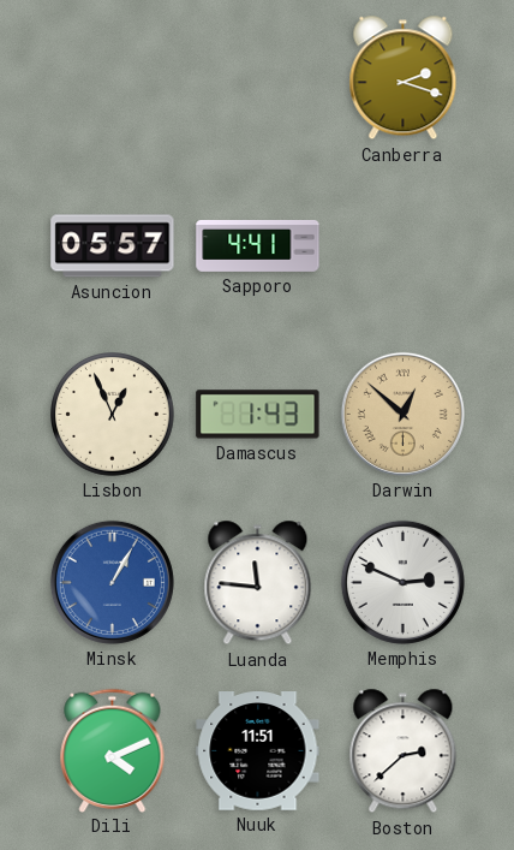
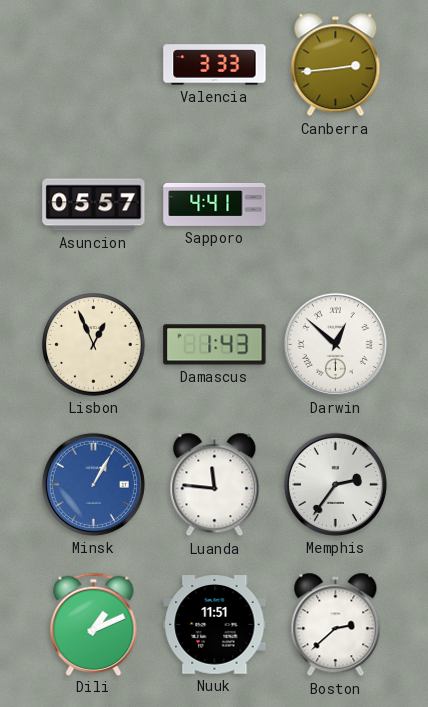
Valencia: none -> 3:33 (215, 65)
Canberra: 2:18 -> 2:44 (336, 65)
Darwin dial: champagne -> white (335, 344)
Memphis: 2:49 -> 2:36 (335, 484)
Dili: 4:11 -> 1:11 (94, 624)
